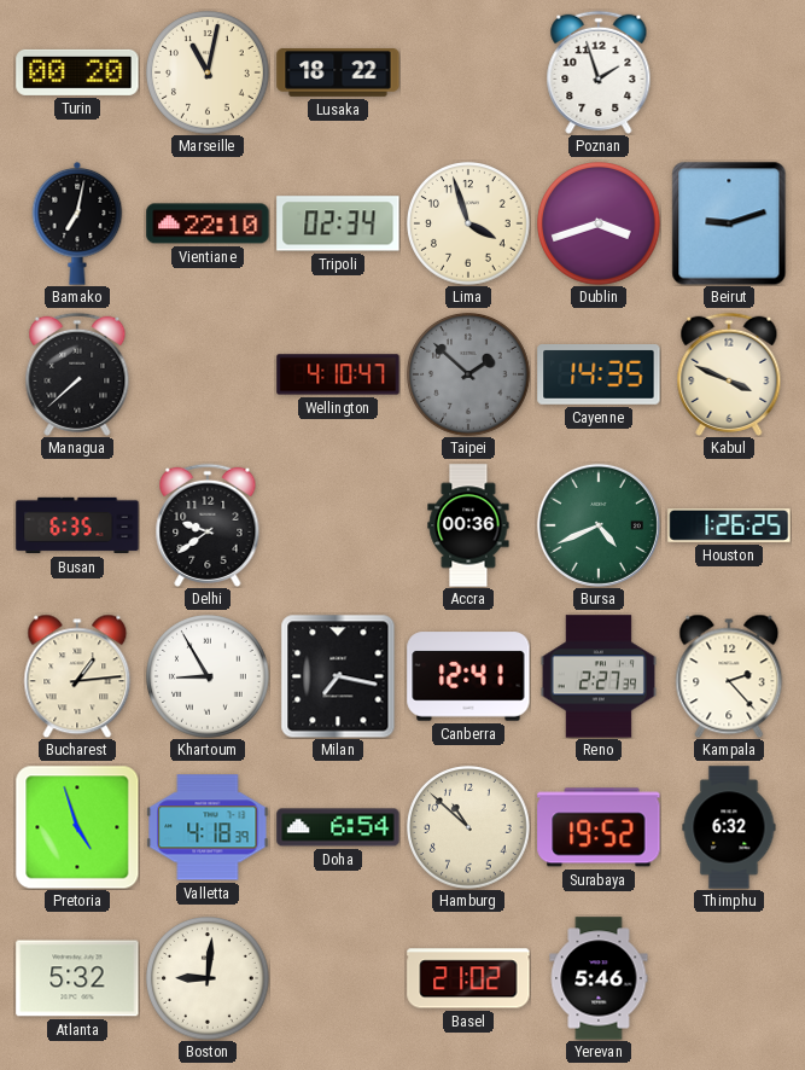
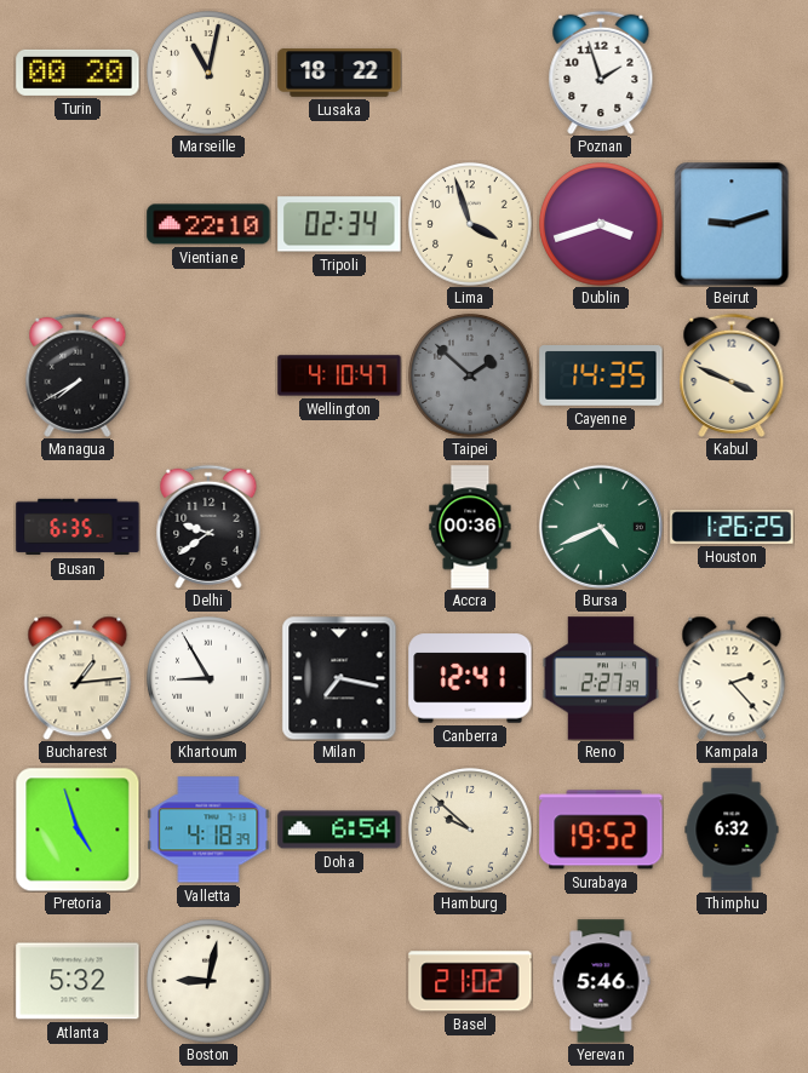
Bamako: 7:02 -> none (77, 223)
Managua: 7:38 -> 7:40 (78, 375)
Hamburg: 10:52 -> 9:52 (470, 830)
Boston: 9:01 -> 9:02 (208, 981)
